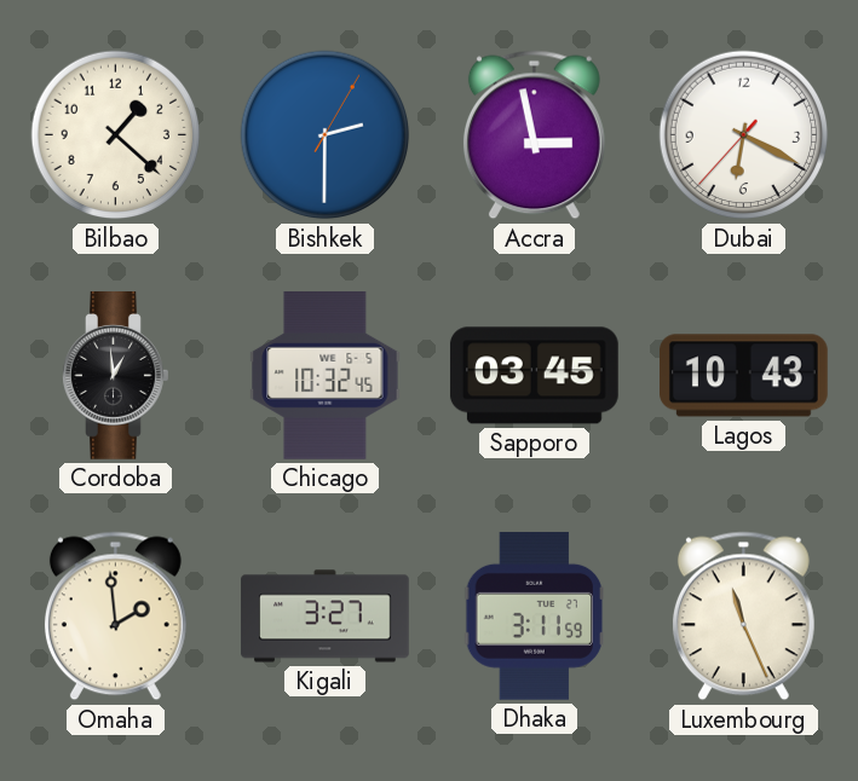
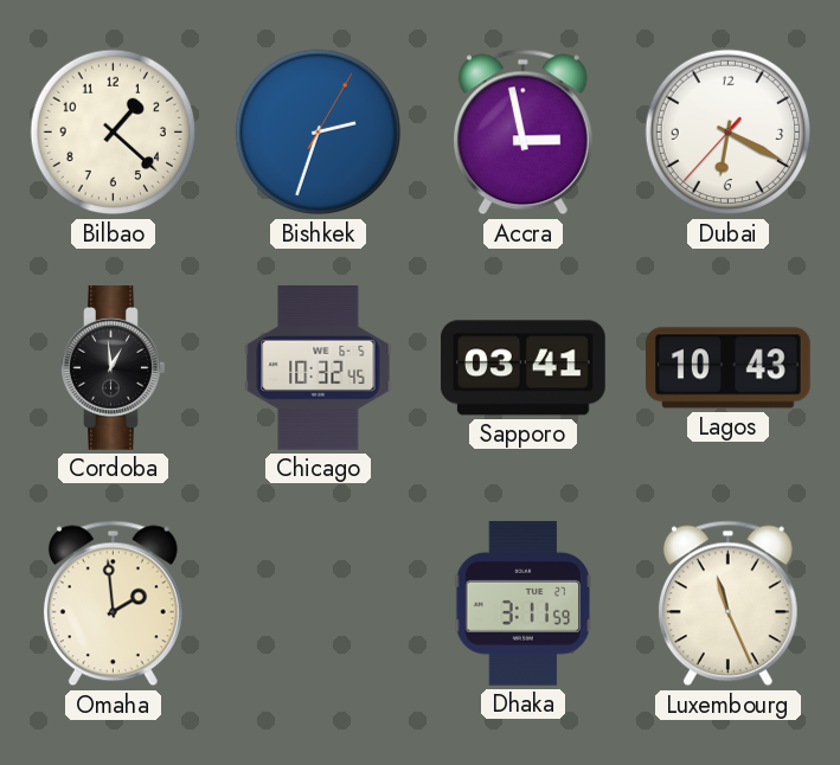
Bishkek: 2:30 -> 2:33 (319, 133)
Sapporo: 03:45 -> 03:41 (522, 368)
Kigali: 3:27 -> none (326, 617)
